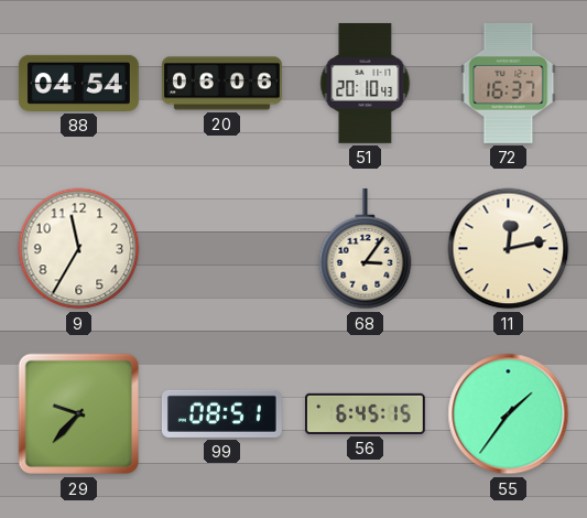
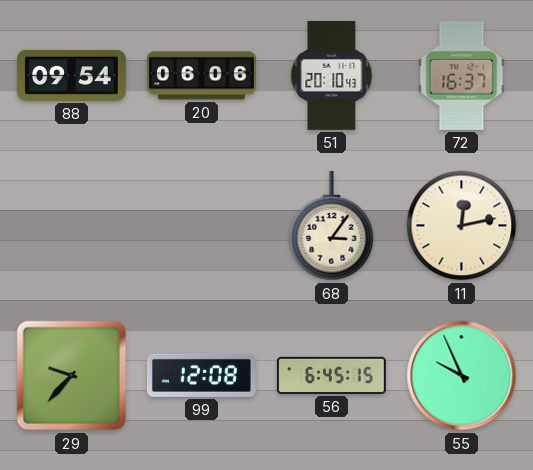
88: 04:54 -> 09:54 (71, 75)
9: 11:35 -> none (79, 249)
99: 08:51 -> 12:08 (201, 375)
55: 1:36 -> 9:56 (462, 376)
